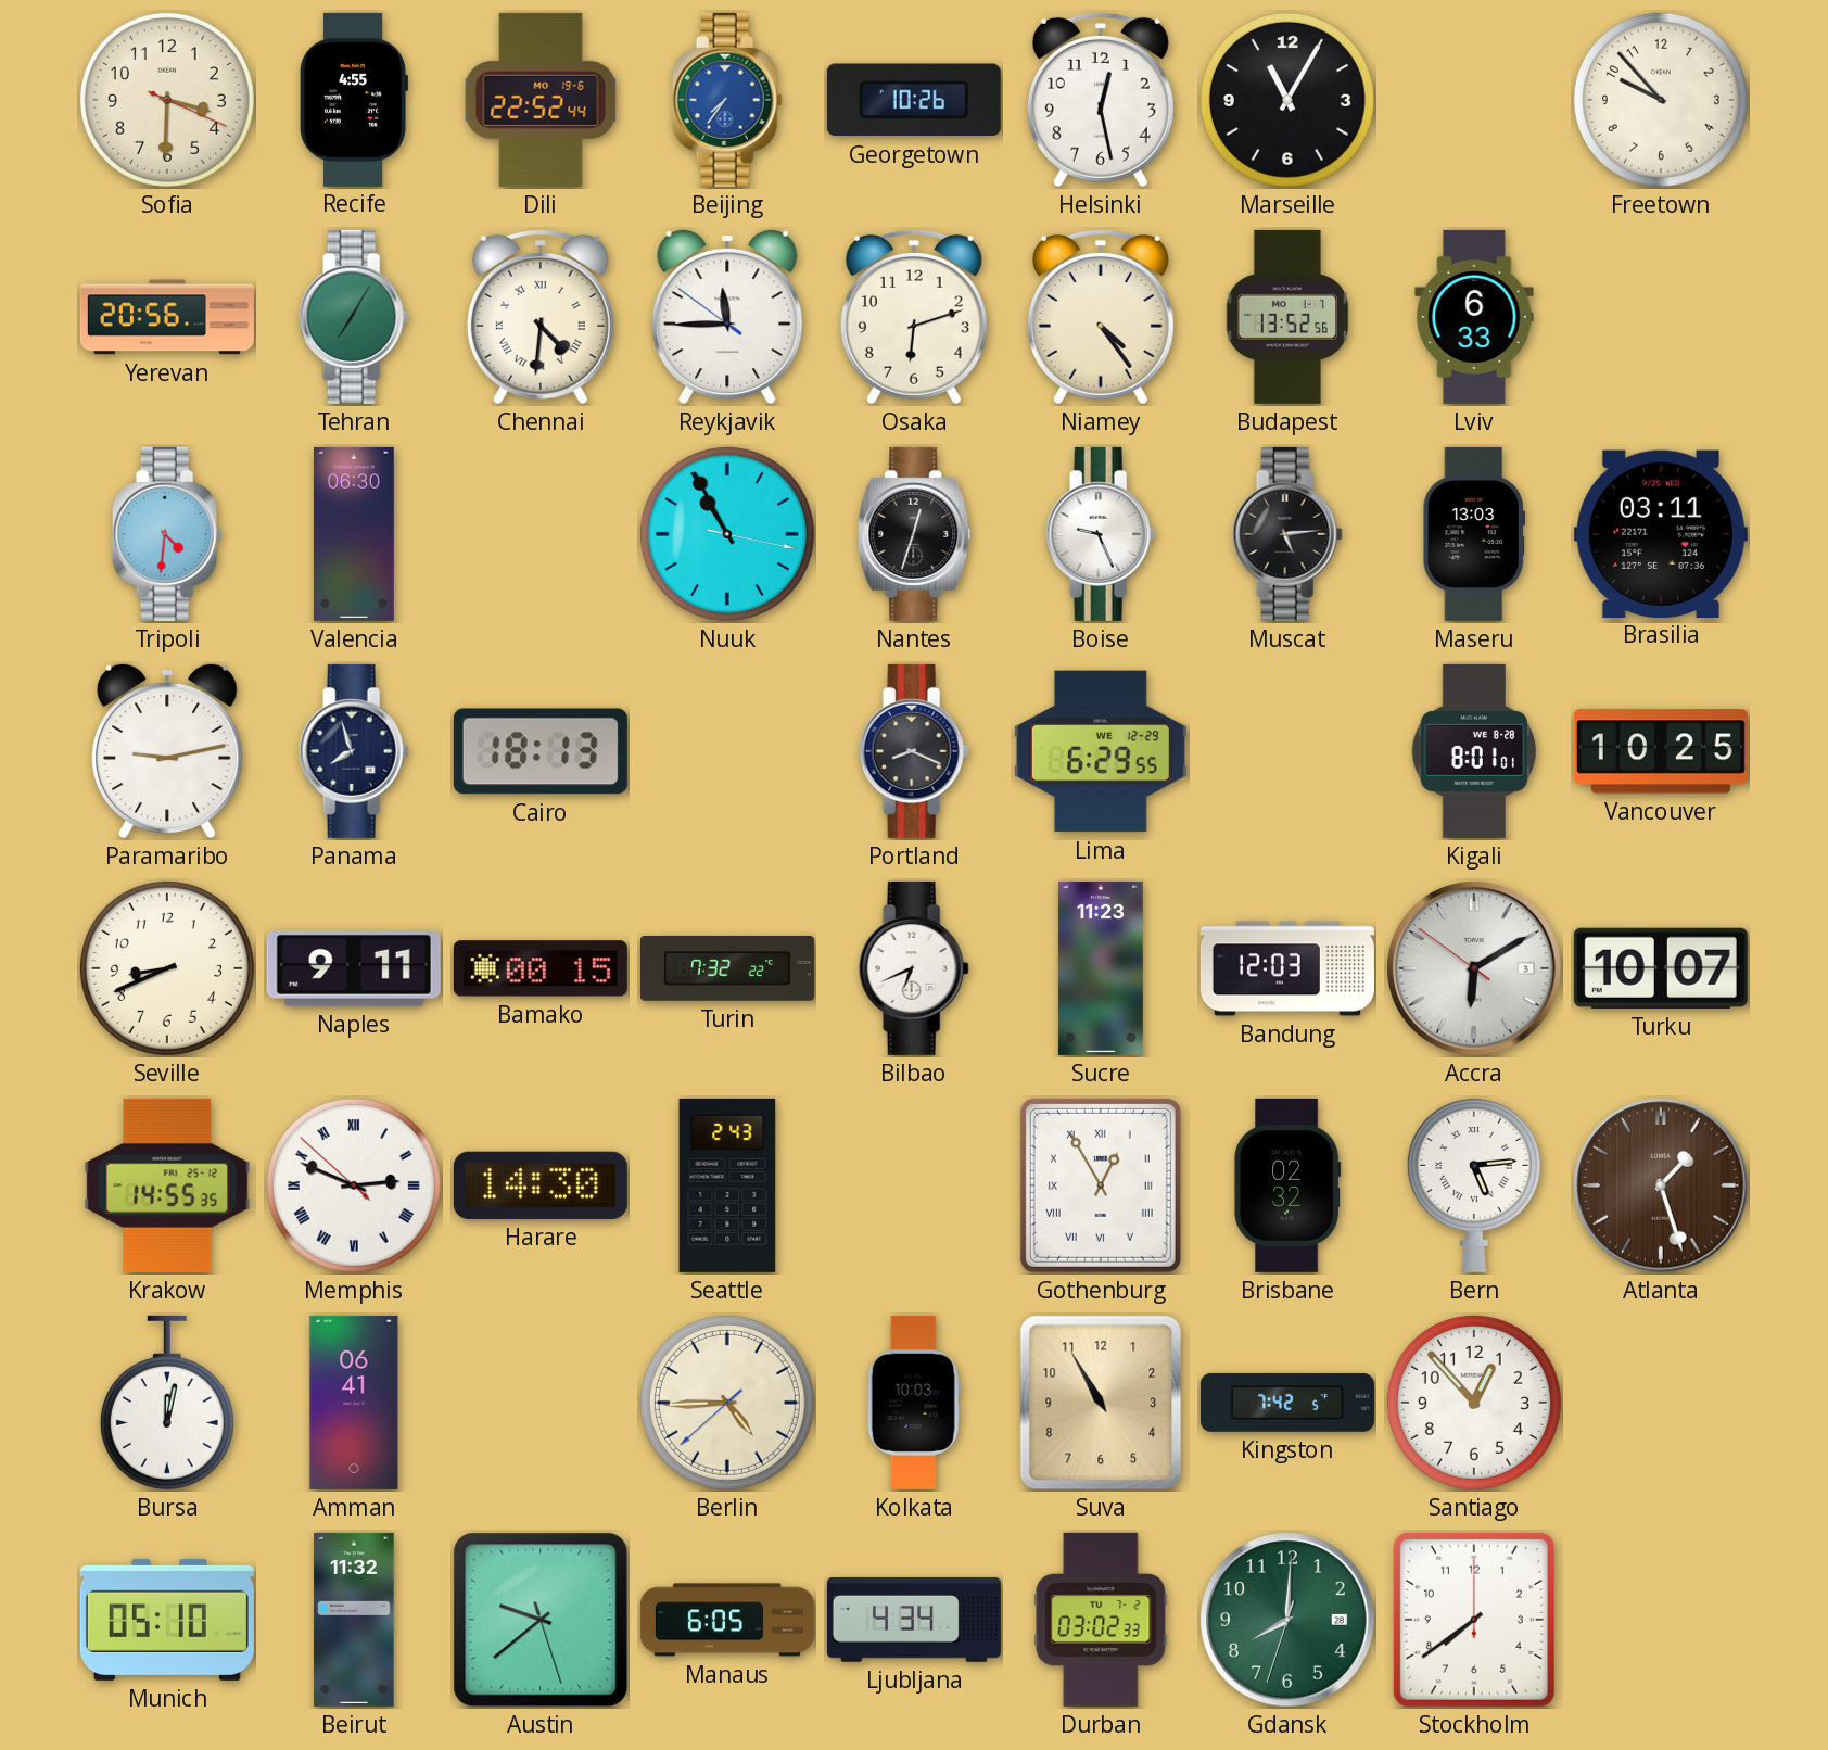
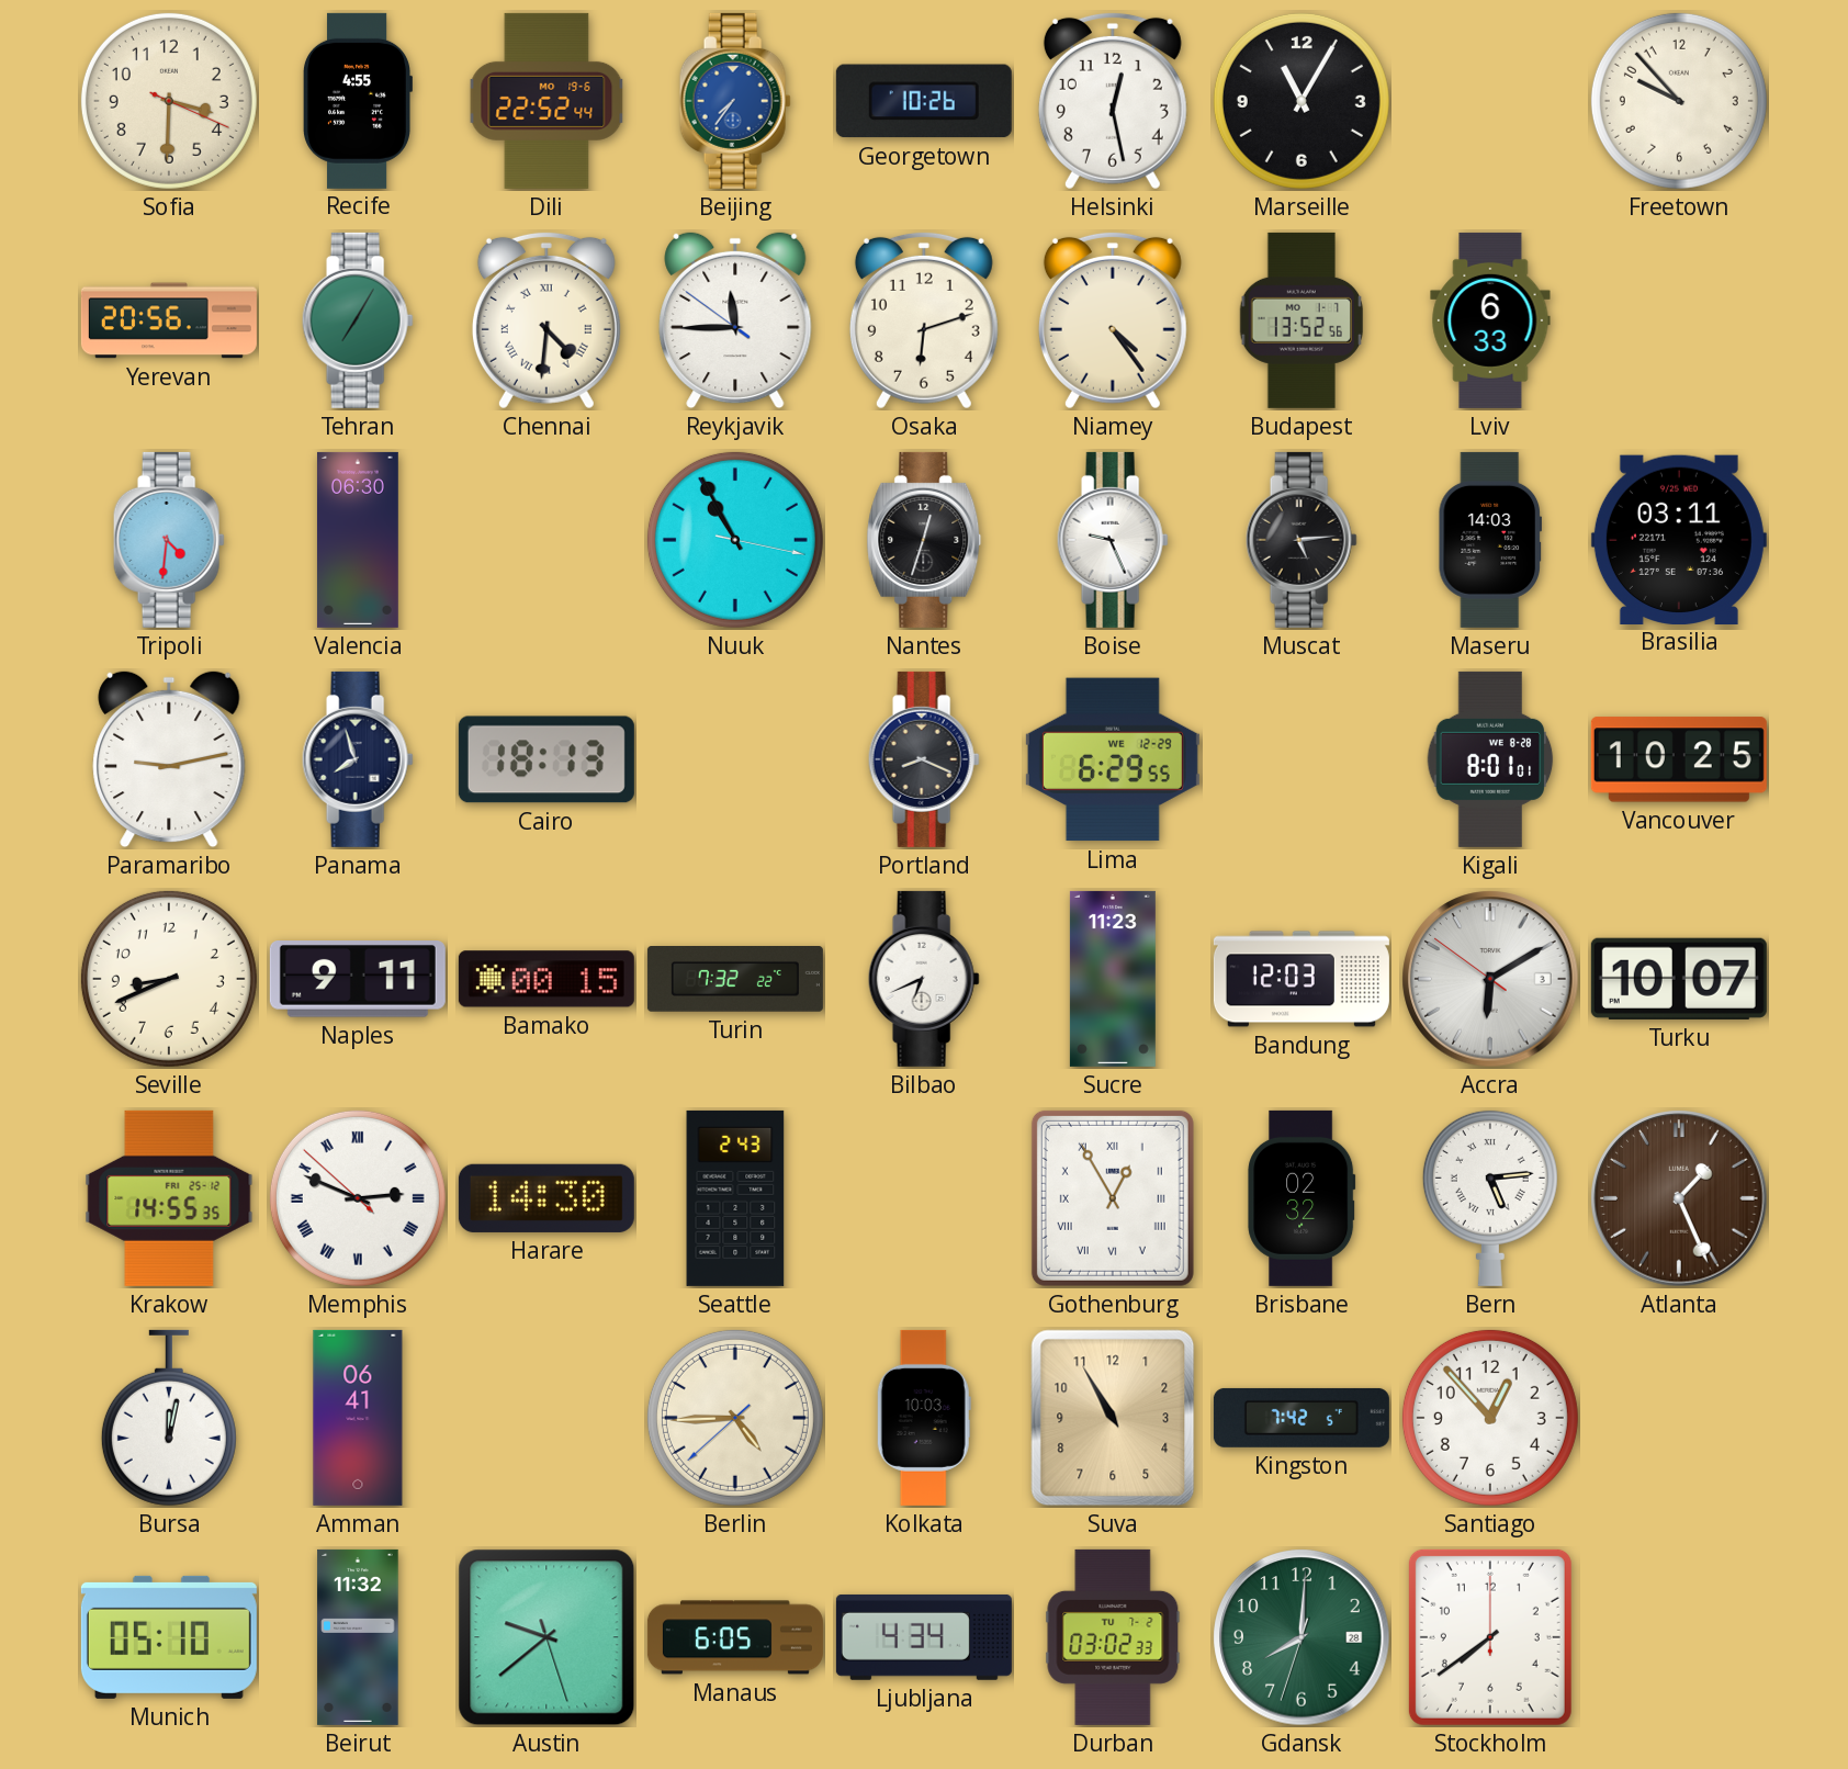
Maseru: 13:03 -> 14:03 (1490, 540)
Atlanta: 1:27 -> 1:26 (1679, 1198)
